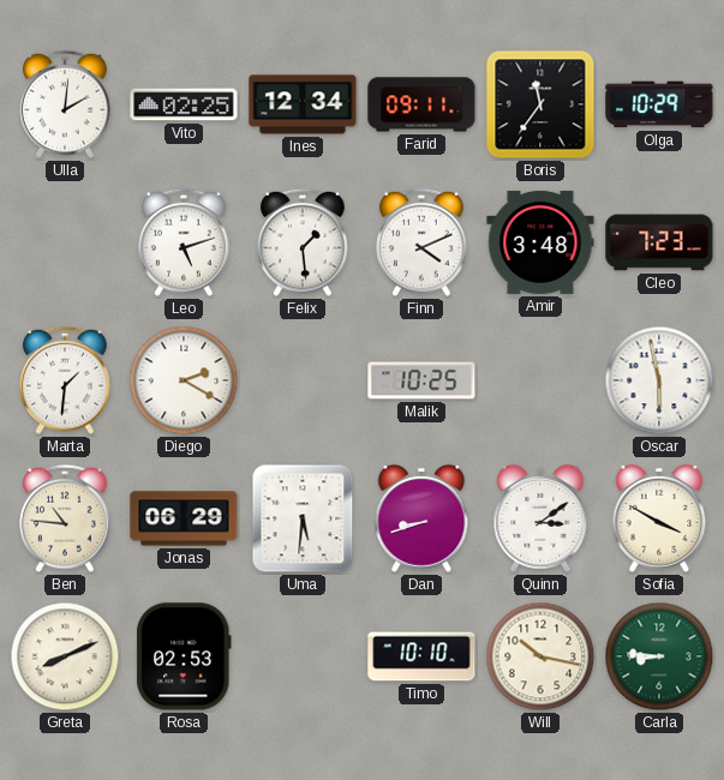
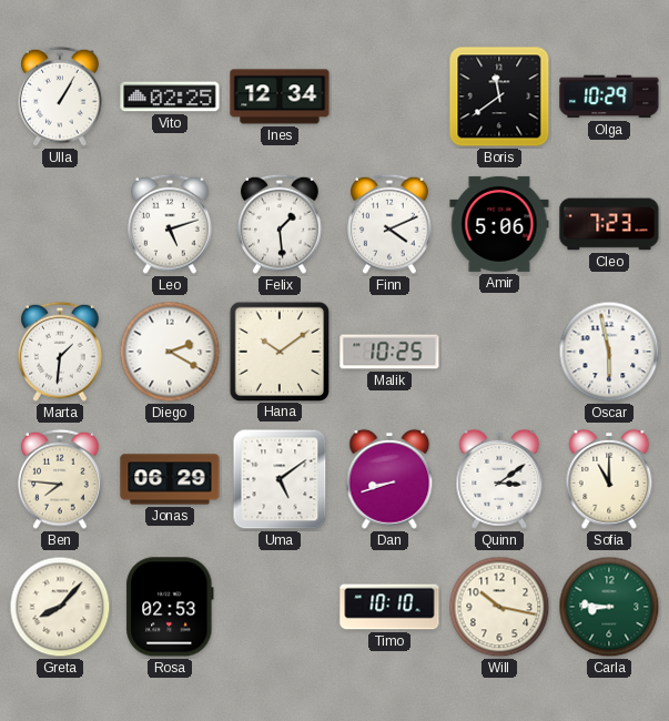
Ulla: 2:01 -> 1:05 (60, 97)
Farid: 09:11 -> none (421, 104)
Boris: 11:36 -> 11:39 (499, 97)
Amir: 3:48 -> 5:06 (499, 224)
Hana: none -> 10:09 (278, 351)
Ben: 10:46 -> 7:46 (60, 479)
Uma: 5:31 -> 5:09 (280, 479)
Sofia: 3:50 -> 11:00 (609, 479)
Greta: 8:11 -> 8:07 (60, 607)
